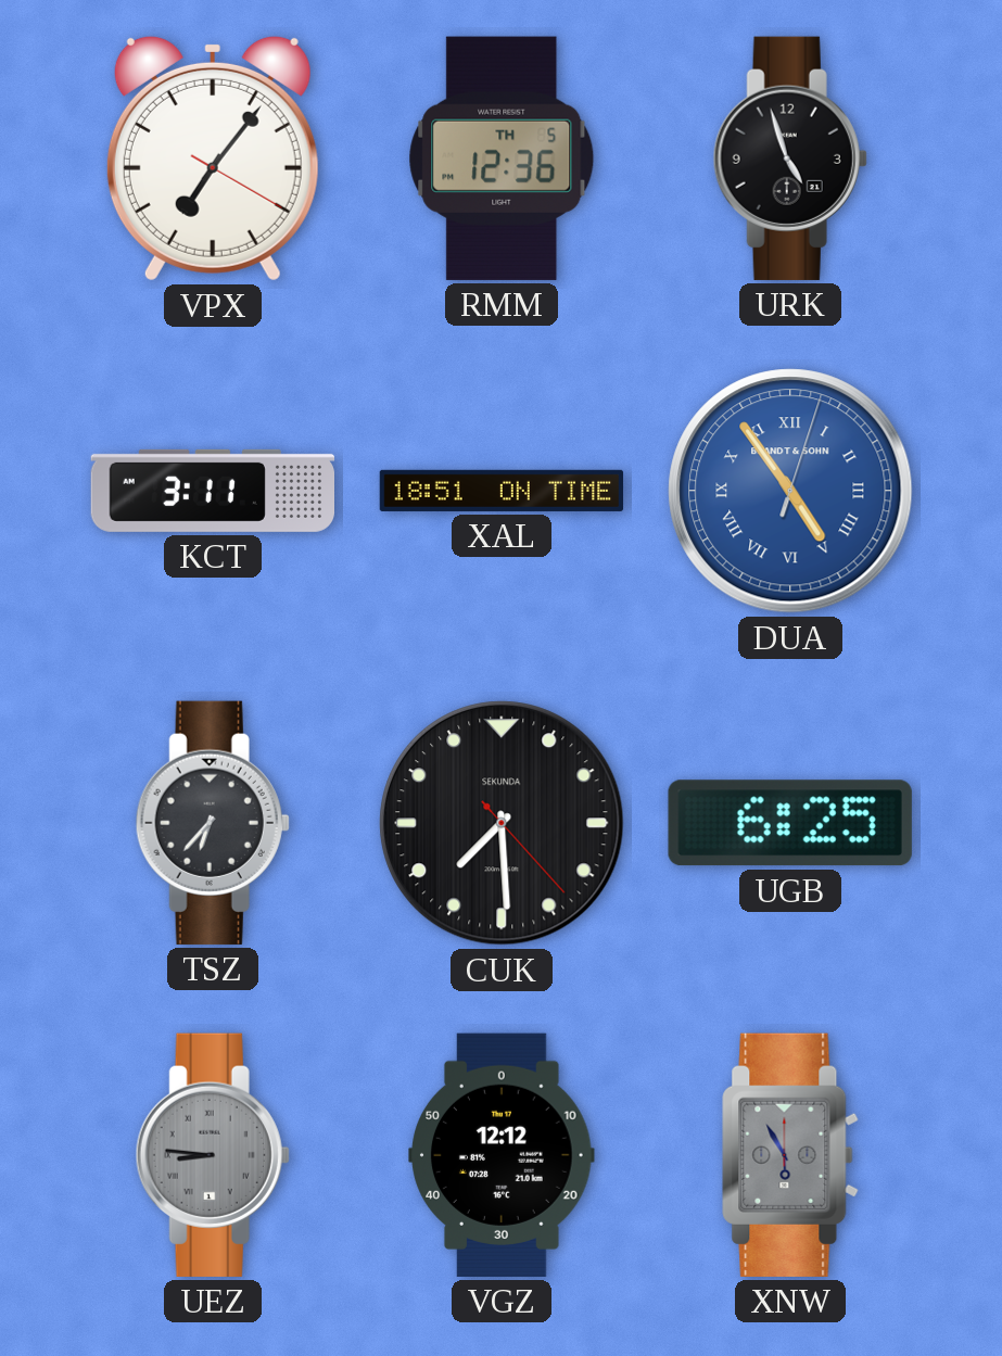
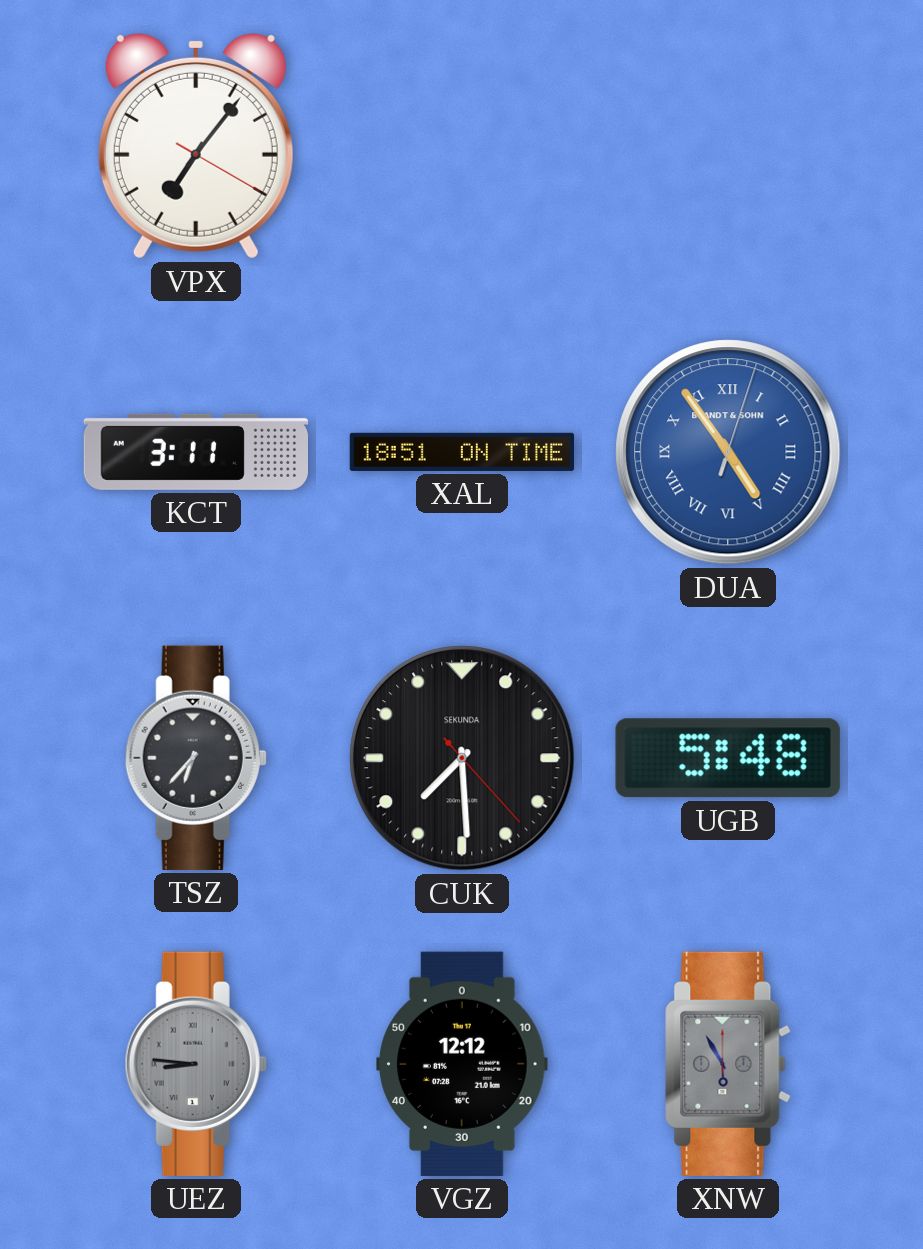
RMM: 12:36 -> none (502, 159)
URK: 4:57 -> none (790, 159)
UGB: 6:25 -> 5:48 (728, 758)
